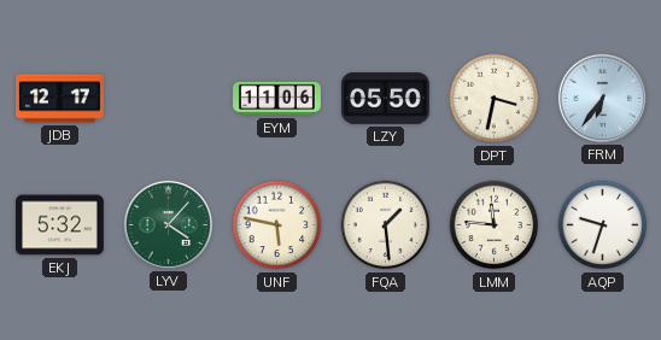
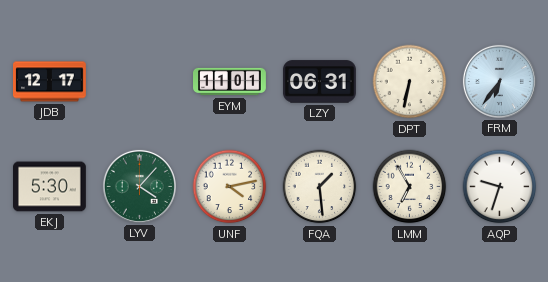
EYM: 11:06 -> 11:01 (230, 82)
LZY: 05:50 -> 06:31 (320, 82)
DPT: 3:32 -> 6:32 (410, 82)
EKJ: 5:32 -> 5:30 (50, 187)
UNF: 5:47 -> 4:13 (230, 187)
LMM: 11:46 -> 6:55 (410, 187)
